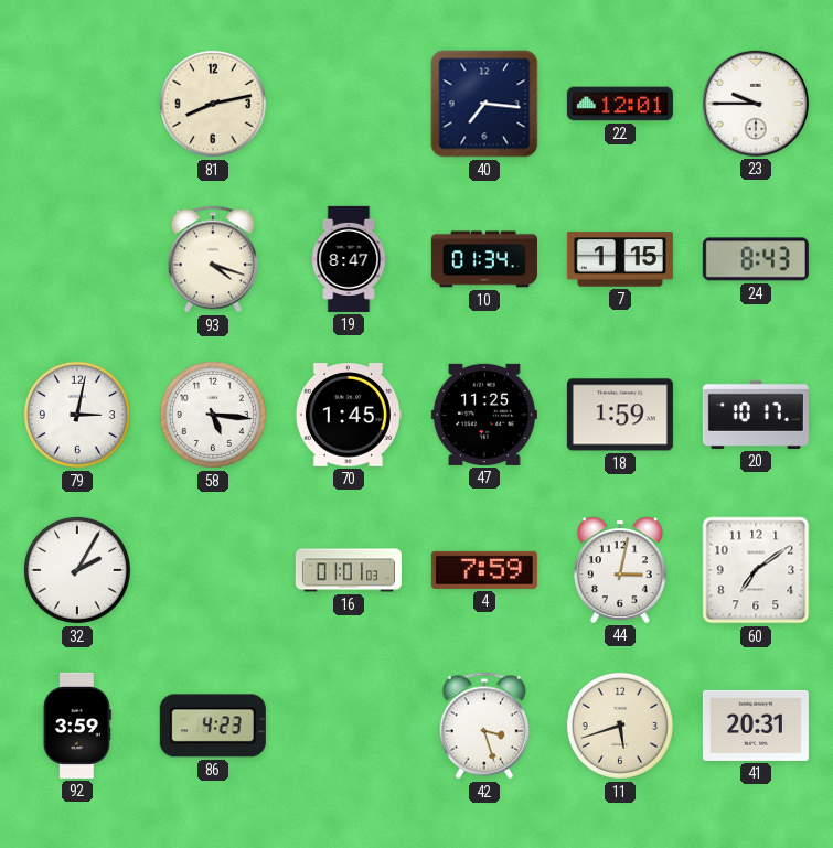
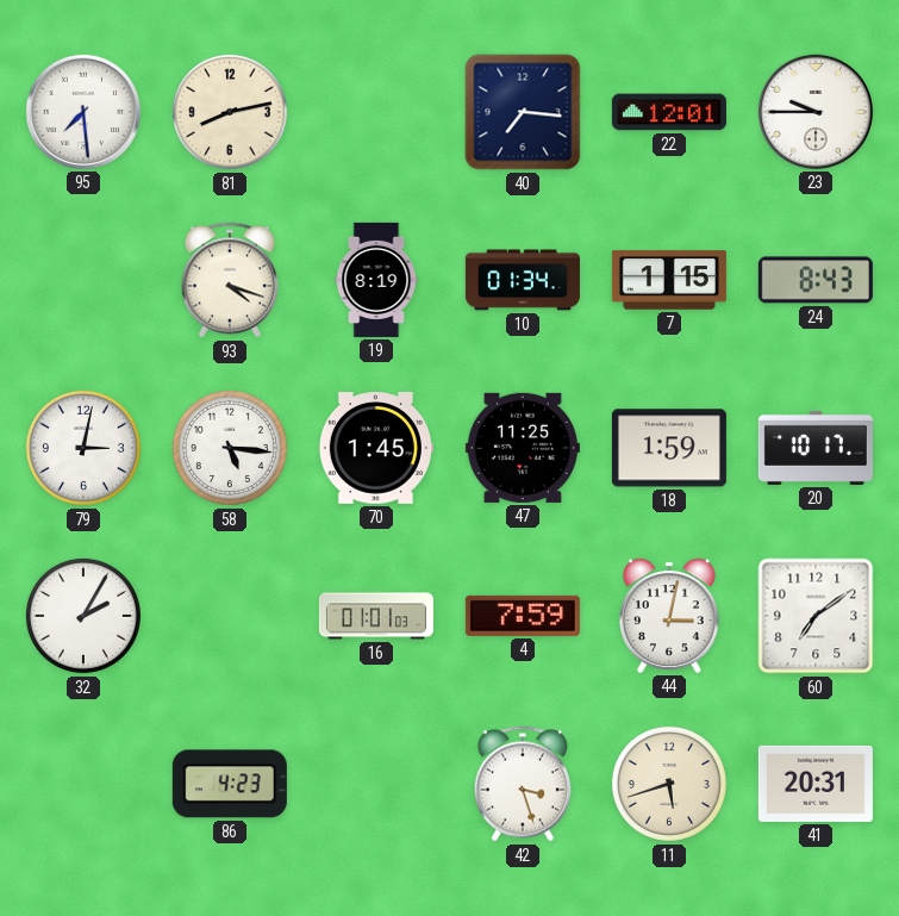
95: none -> 7:29 (83, 112)
19: 8:47 -> 8:19 (376, 280)
92: 3:59 -> none (77, 726)
